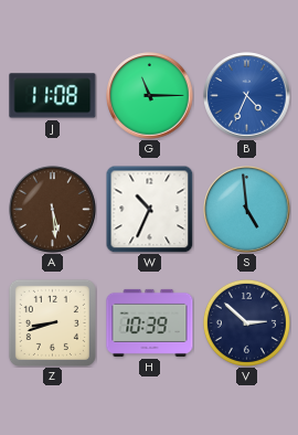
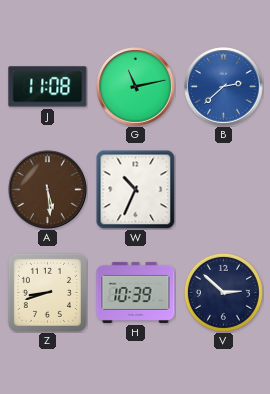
G: 11:15 -> 11:13 (136, 87)
B: 4:34 -> 2:38 (224, 87)
S: 4:59 -> none (247, 210)
